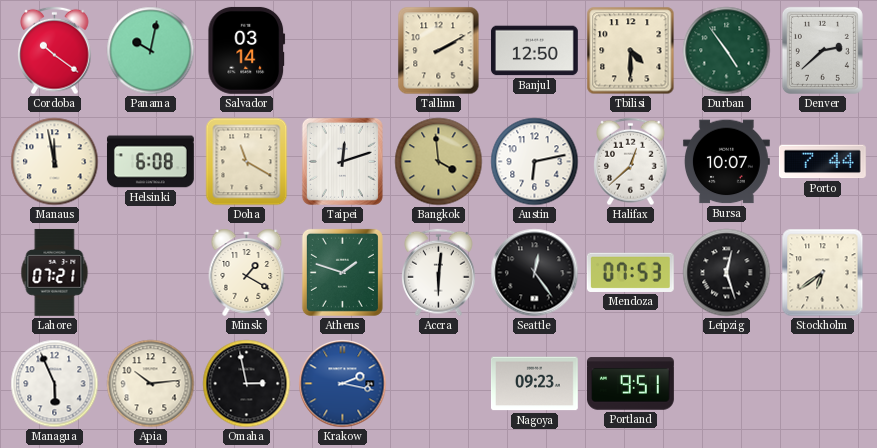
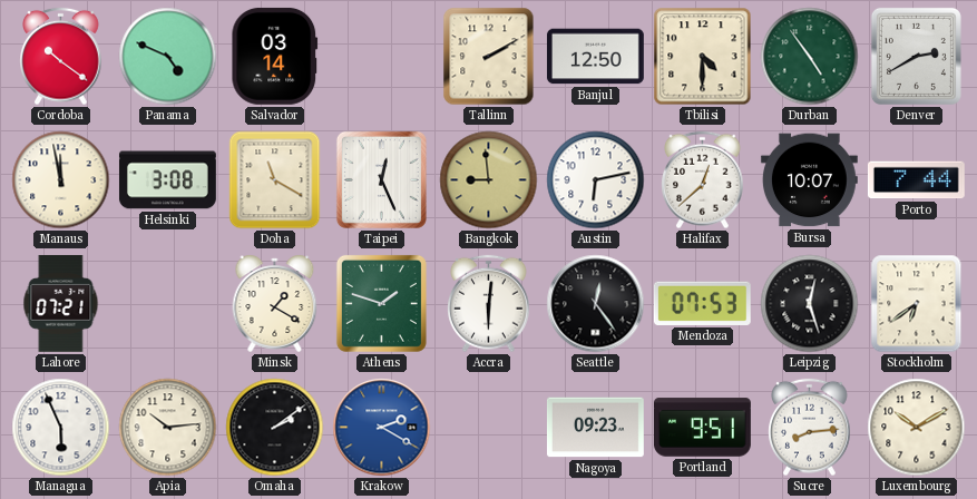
Panama: 10:02 -> 4:49 (168, 57)
Denver: 2:38 -> 2:40 (916, 56)
Helsinki: 6:08 -> 3:08 (167, 180)
Taipei: 12:12 -> 12:26 (381, 179)
Bangkok: 3:59 -> 8:59 (489, 180)
Omaha: 2:58 -> 2:09 (275, 428)
Krakow: 2:17 -> 2:20 (382, 428)
Sucre: none -> 8:14 (810, 428)
Luxembourg: none -> 10:10 (917, 428)
